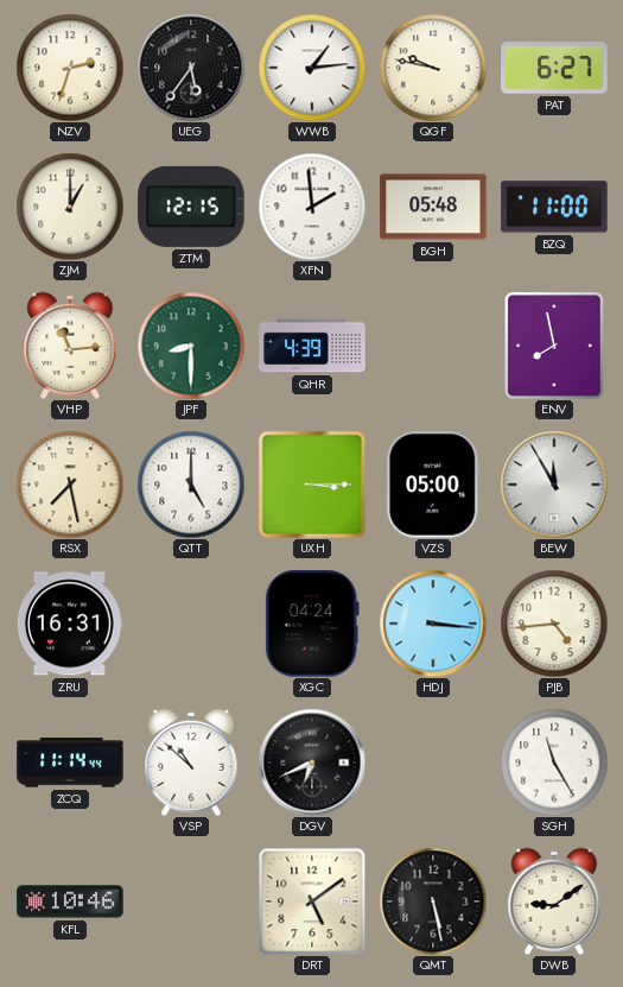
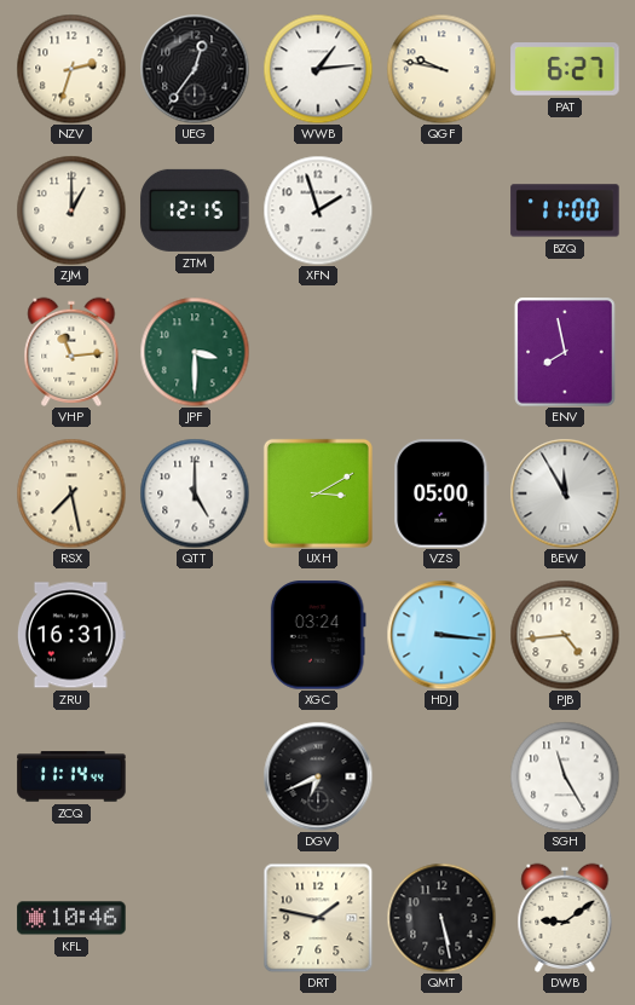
UEG: 5:36 -> 12:36 (195, 69)
XFN: 1:59 -> 1:57 (318, 210)
BGH: 05:48 -> none (433, 207)
JPF: 8:30 -> 3:30 (195, 352)
QHR: 4:39 -> none (312, 346)
UXH: 3:15 -> 3:10 (318, 493)
XGC: 04:24 -> 03:24 (318, 635)
VSP: 10:52 -> none (191, 763)
DRT: 5:09 -> 1:47 (318, 918)
